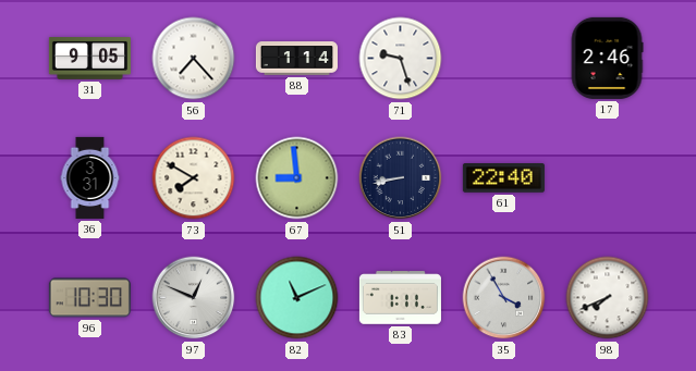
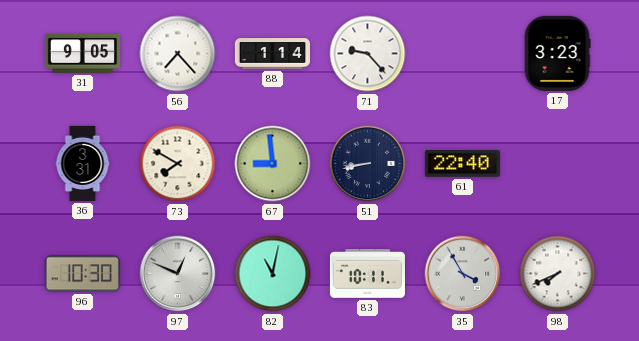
71: 9:27 -> 9:23 (368, 54)
17: 2:46 -> 3:23 (557, 53)
82: 11:11 -> 11:02 (273, 274)
83: 1:11 -> 10:11 (367, 274)
